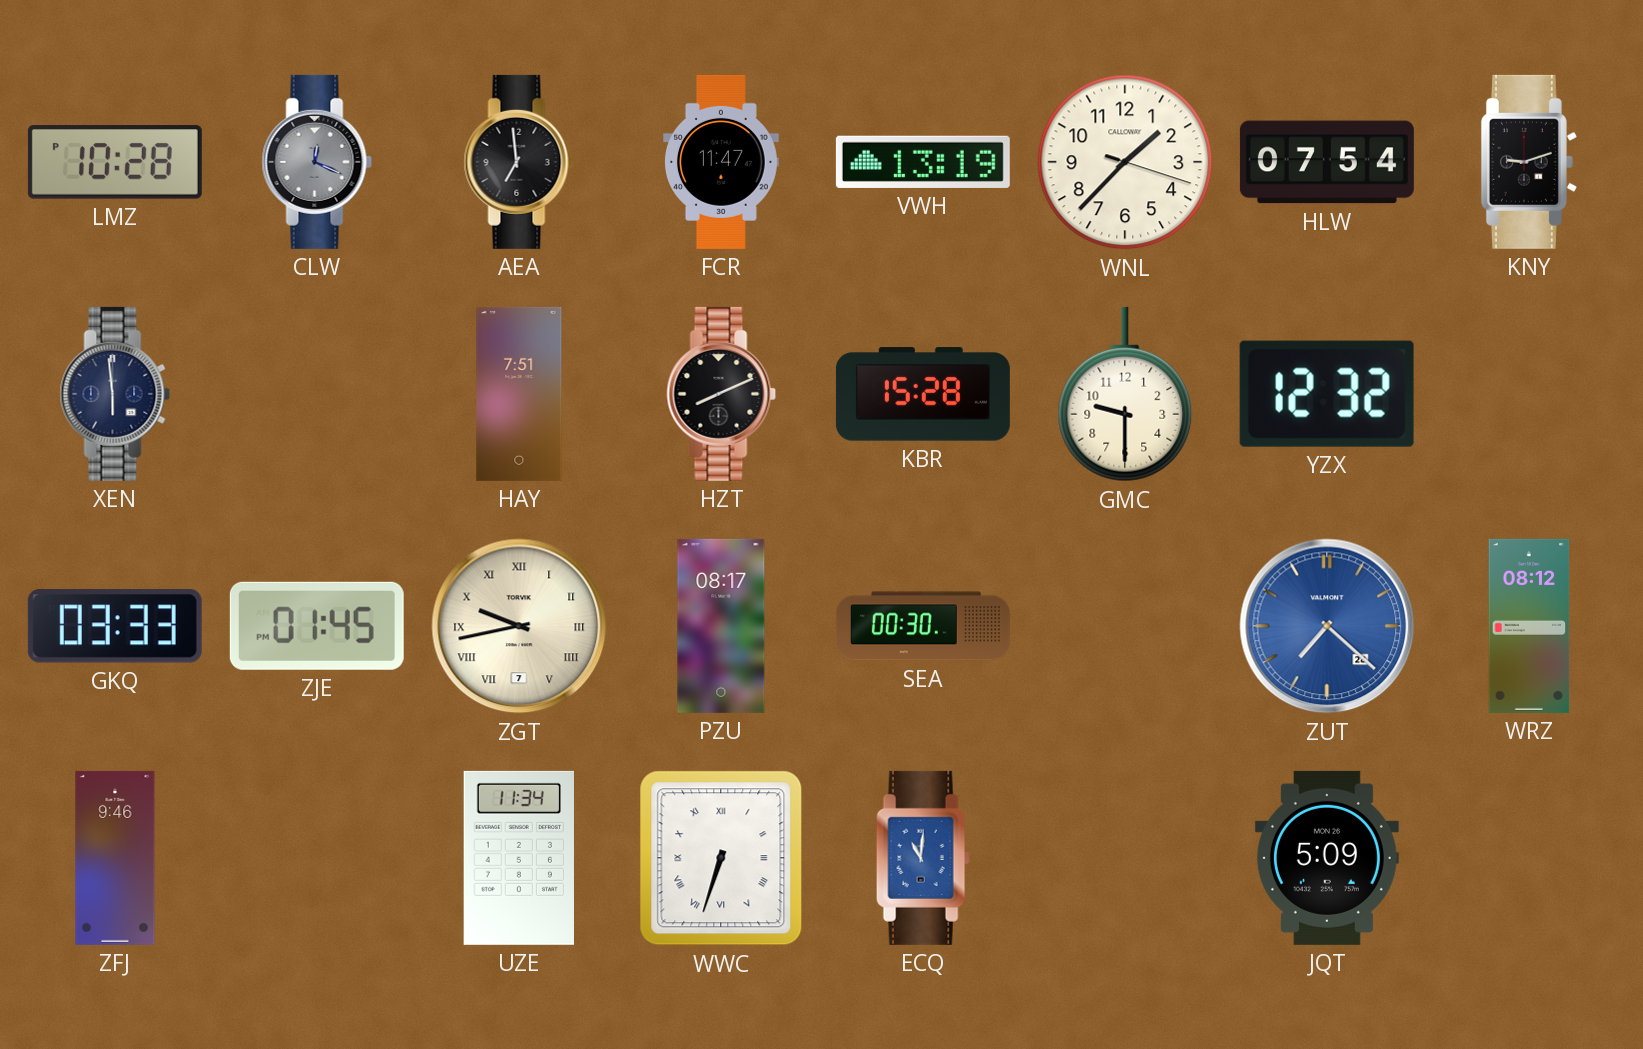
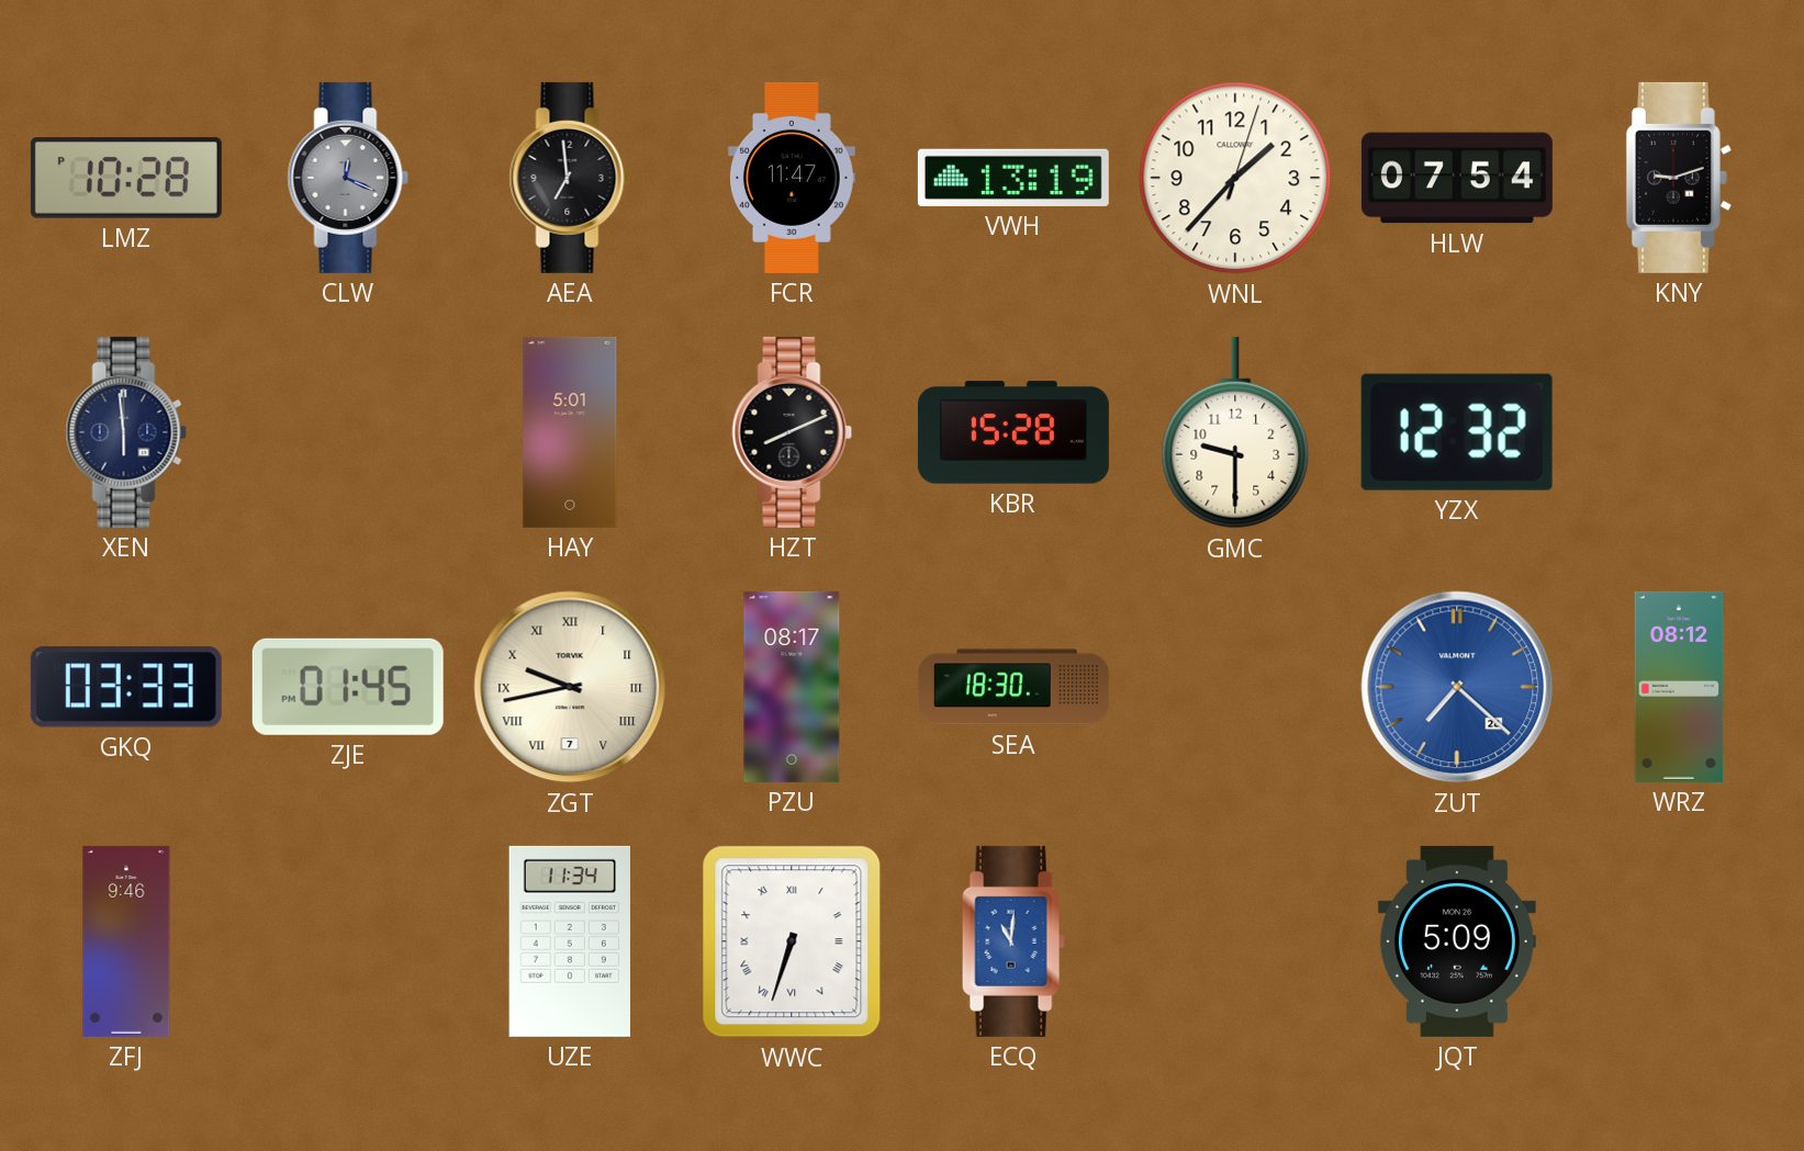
WNL: 1:37:18 -> 1:37:03 (1235, 178)
HAY: 7:51 -> 5:01 (570, 432)
SEA: 00:30 -> 18:30 (1013, 687)
